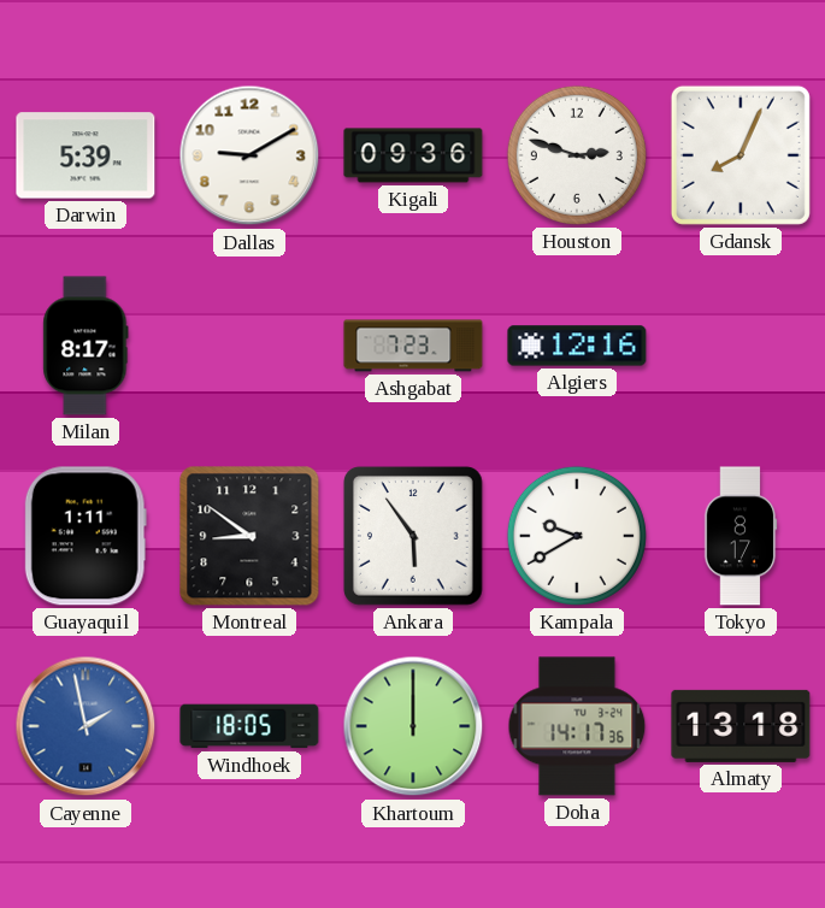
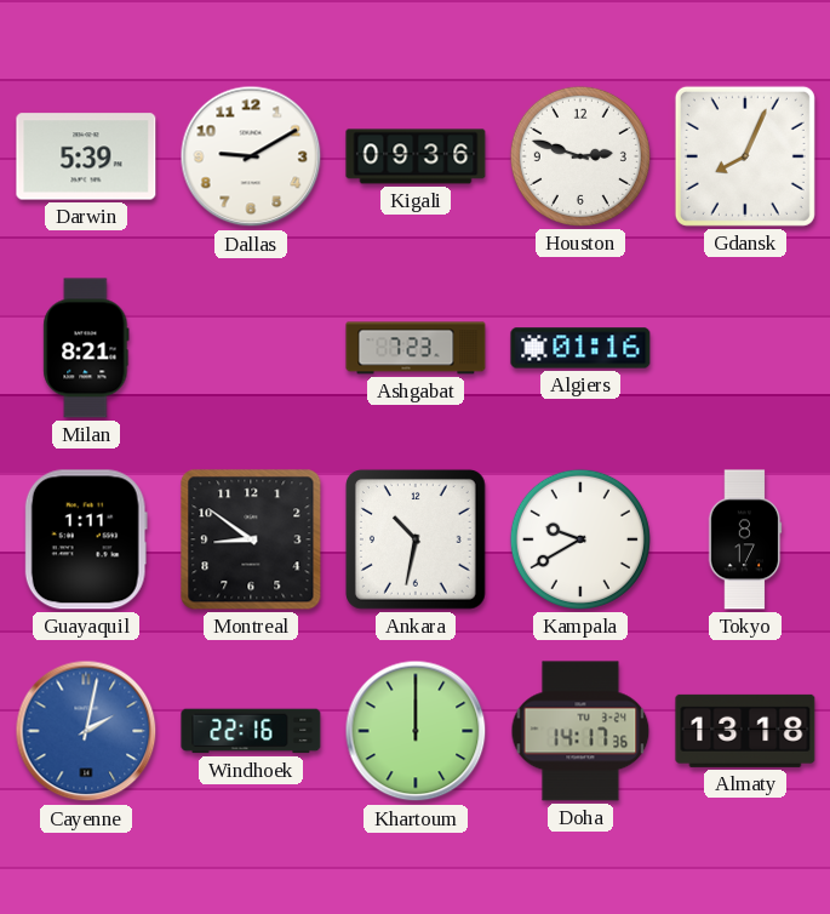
Milan: 8:17 -> 8:21 (86, 348)
Algiers: 12:16 -> 01:16 (580, 348)
Ankara: 5:54 -> 10:32 (417, 541)
Cayenne: 1:58 -> 2:02 (86, 731)
Windhoek: 18:05 -> 22:16 (251, 731)
